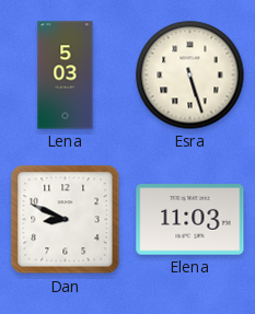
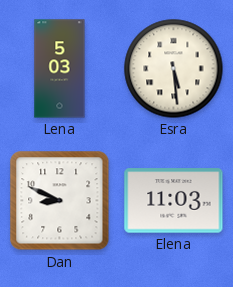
Esra: 5:27 -> 5:29 (174, 69)
